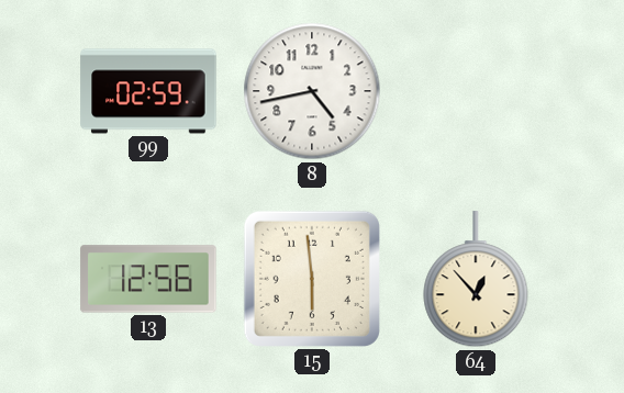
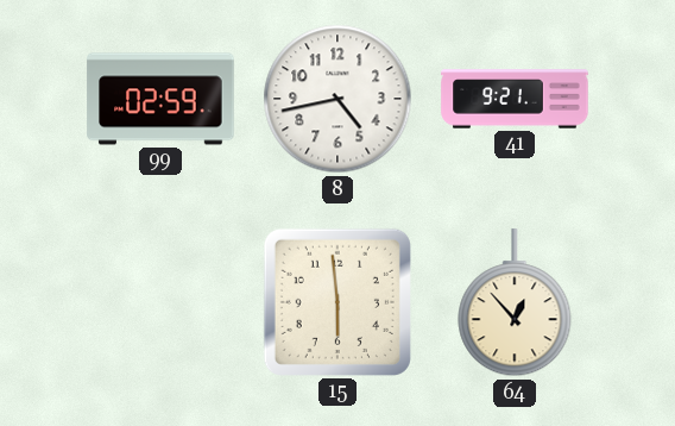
41: none -> 9:21 (515, 99)
13: 12:56 -> none (148, 279)
